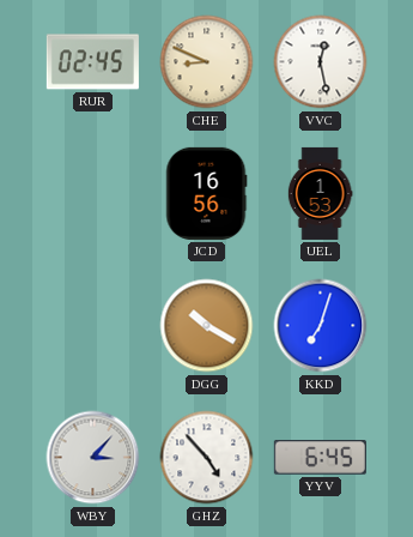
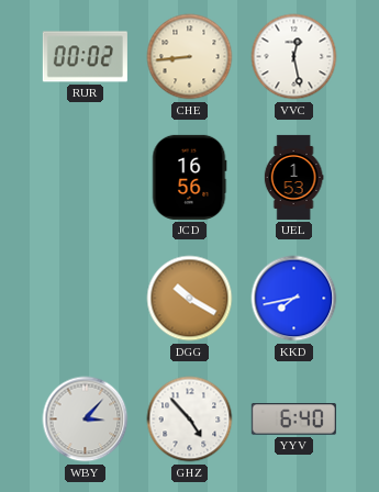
RUR: 02:45 -> 00:02 (85, 57)
CHE: 8:49 -> 8:44 (190, 57)
KKD: 7:03 -> 7:43 (294, 299)
YYV: 6:45 -> 6:40 (293, 420)
